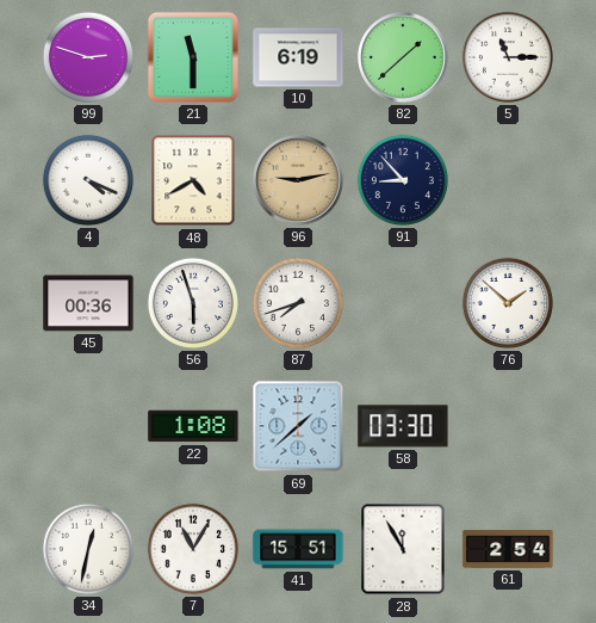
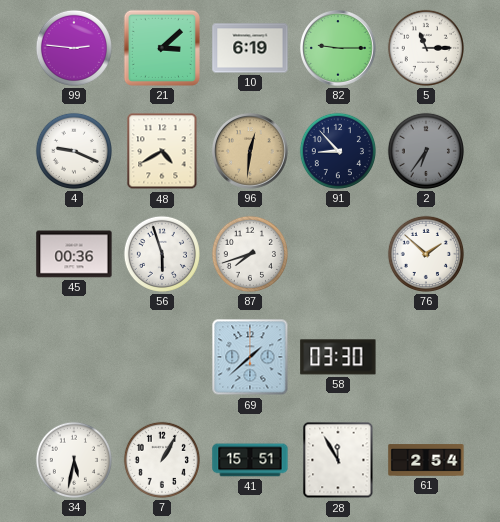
99: 2:48 -> 2:46 (74, 48)
21: 11:30 -> 3:08 (162, 48)
82: 1:38 -> 9:15 (339, 49)
4: 4:19 -> 9:19 (74, 151)
96: 9:13 -> 12:31 (251, 152)
2: none -> 6:36 (426, 151)
22: 1:08 -> none (193, 426)
34: 12:32 -> 5:32 (74, 460)
7: 11:05 -> 1:05 (162, 460)
